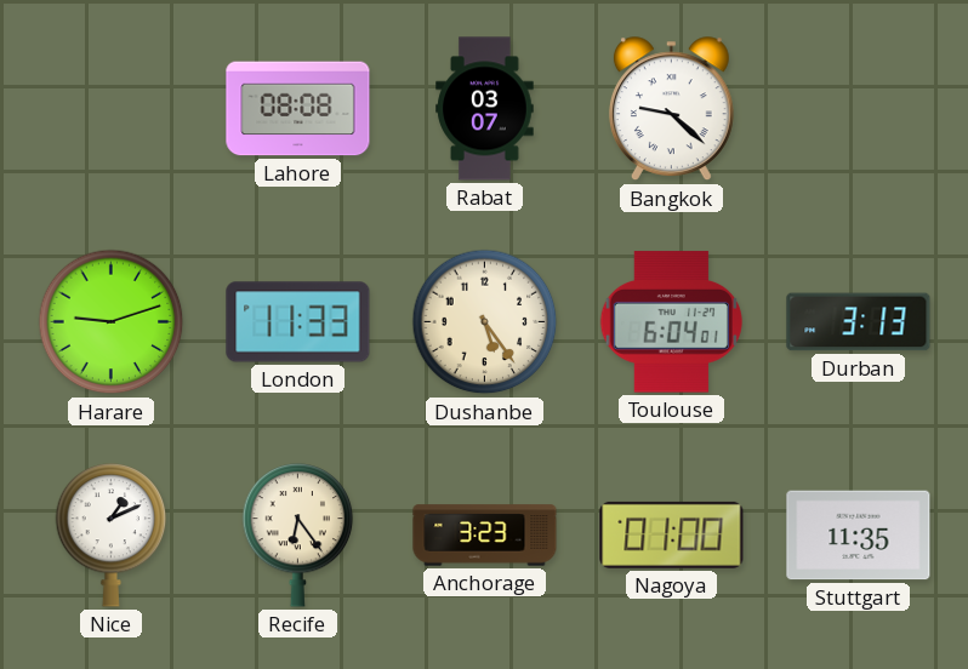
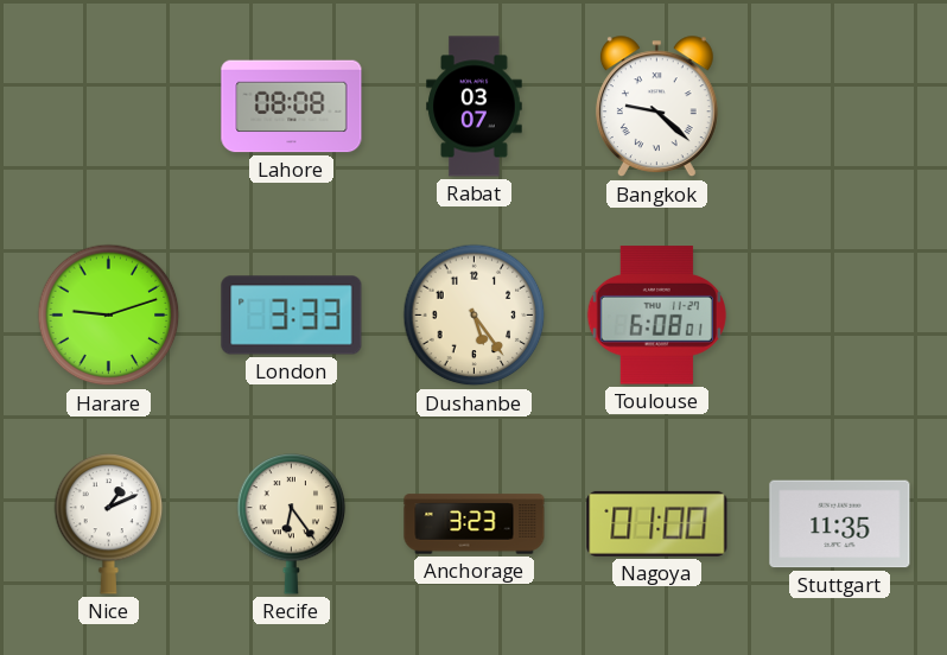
London: 11:33 -> 3:33 (292, 316)
Toulouse: 6:04 -> 6:08 (656, 316)
Durban: 3:13 -> none (859, 322)
